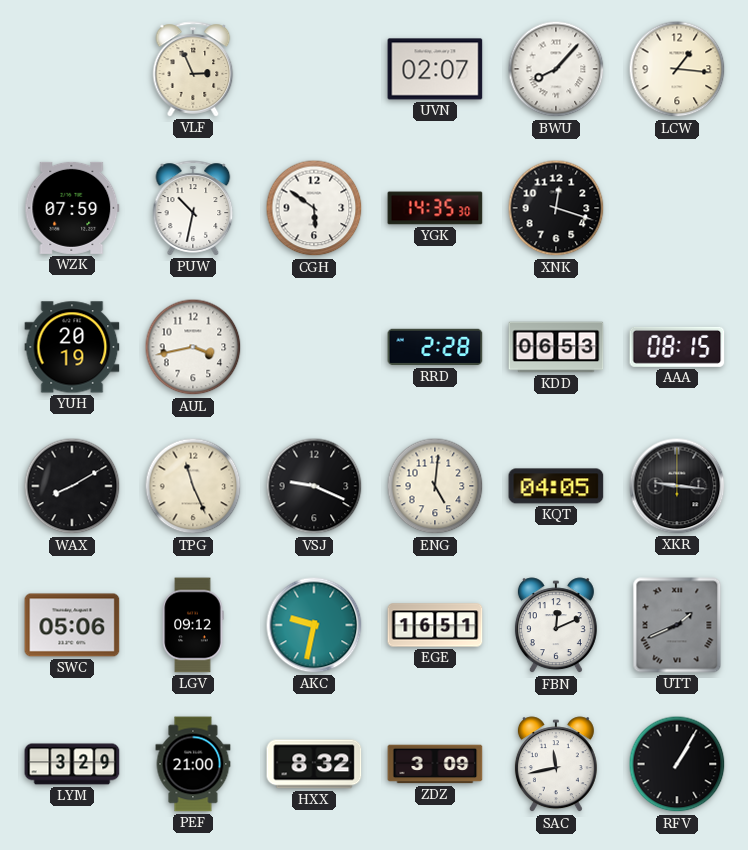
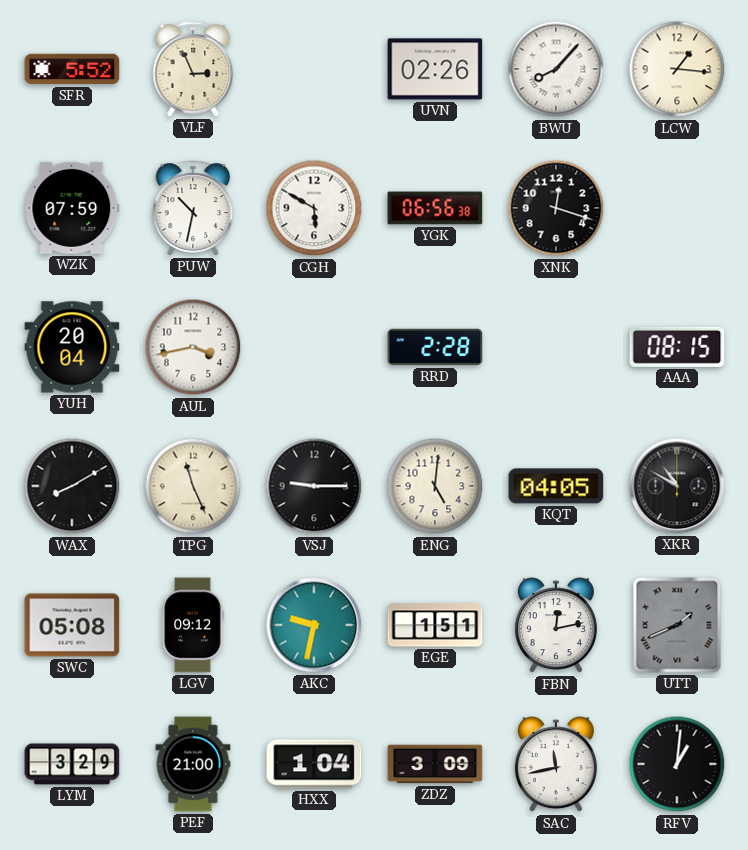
SFR: none -> 5:52 (72, 69)
UVN: 02:07 -> 02:26 (435, 69)
CGH: 5:51 -> 5:50 (314, 208)
YGK: 14:35 -> 06:56 (435, 208)
YUH: 20:19 -> 20:04 (72, 347)
KDD: 06:53 -> none (556, 347)
VSJ: 9:19 -> 9:15 (314, 486)
XKR: 9:16 -> 10:50 (677, 486)
SWC: 05:06 -> 05:08 (72, 625)
EGE: 16:51 -> 1:51 (435, 625)
FBN: 12:11 -> 12:13 (556, 626)
HXX: 8:32 -> 1:04 (314, 764)
RFV: 1:05 -> 1:01 (677, 764)
